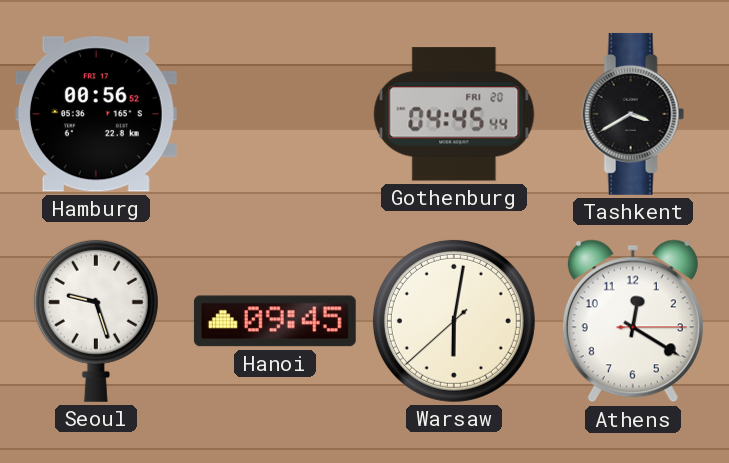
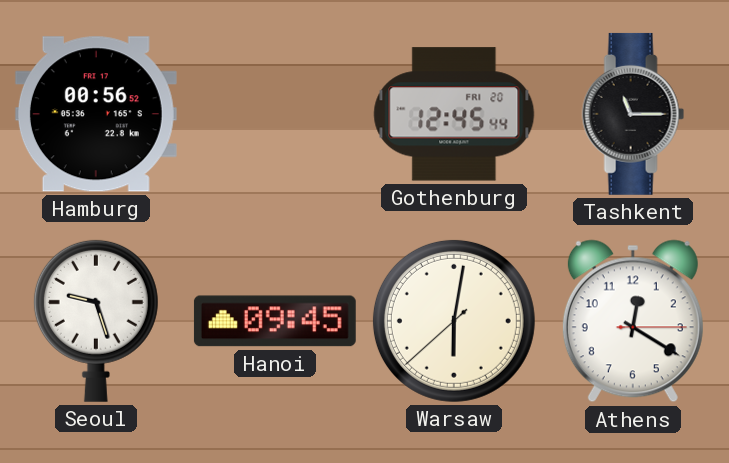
Gothenburg: 04:45 -> 12:45 (454, 114)
Tashkent: 3:40 -> 11:15 (633, 114)
